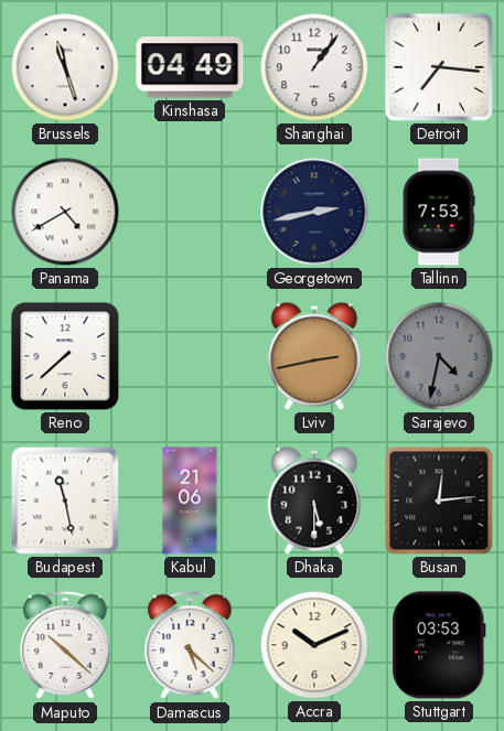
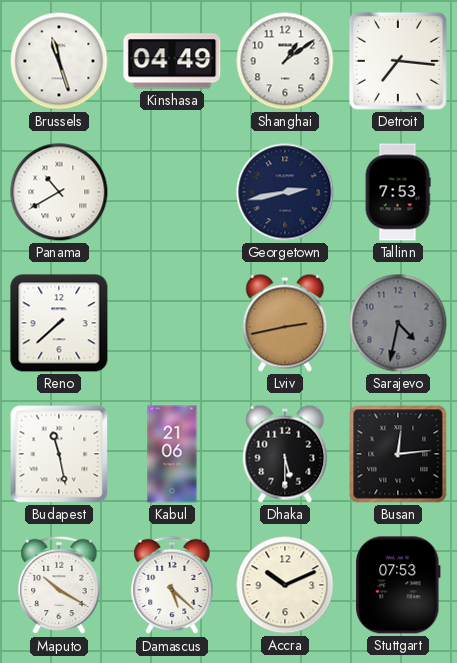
Shanghai: 1:06 -> 1:09 (285, 61)
Panama: 4:40 -> 10:40 (59, 192)
Maputo: 10:22 -> 10:20 (59, 585)
Stuttgart: 03:53 -> 07:53 (398, 585)
